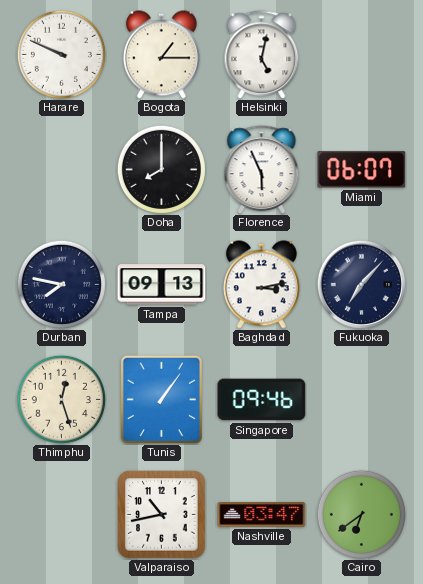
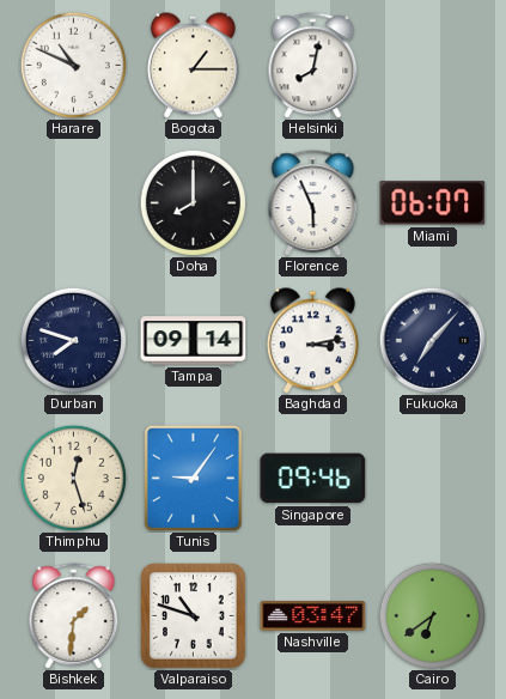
Harare: 9:49 -> 10:49 (73, 65)
Helsinki: 5:02 -> 8:02 (313, 66)
Durban: 7:47 -> 7:48 (73, 340)
Tampa: 09:13 -> 09:14 (194, 341)
Tunis: 1:06 -> 9:06 (193, 478)
Bishkek: none -> 1:31 (74, 616)
Valparaiso: 10:43 -> 10:48 (194, 616)
